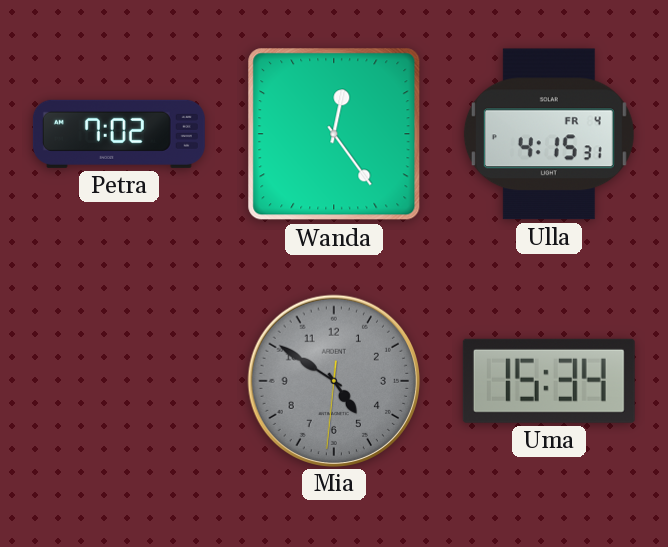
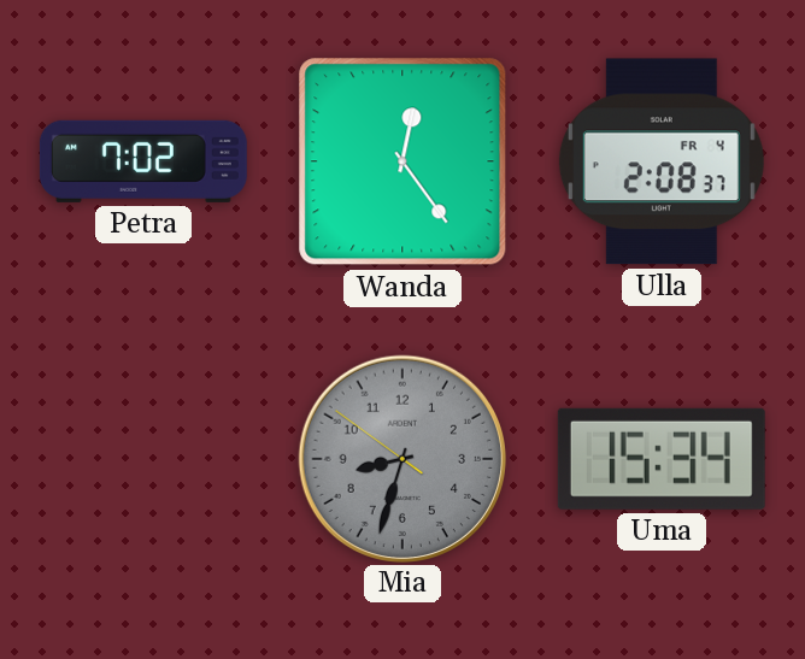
Ulla: 4:15 -> 2:08 (662, 161)
Mia: 4:50 -> 8:32 (401, 458)
